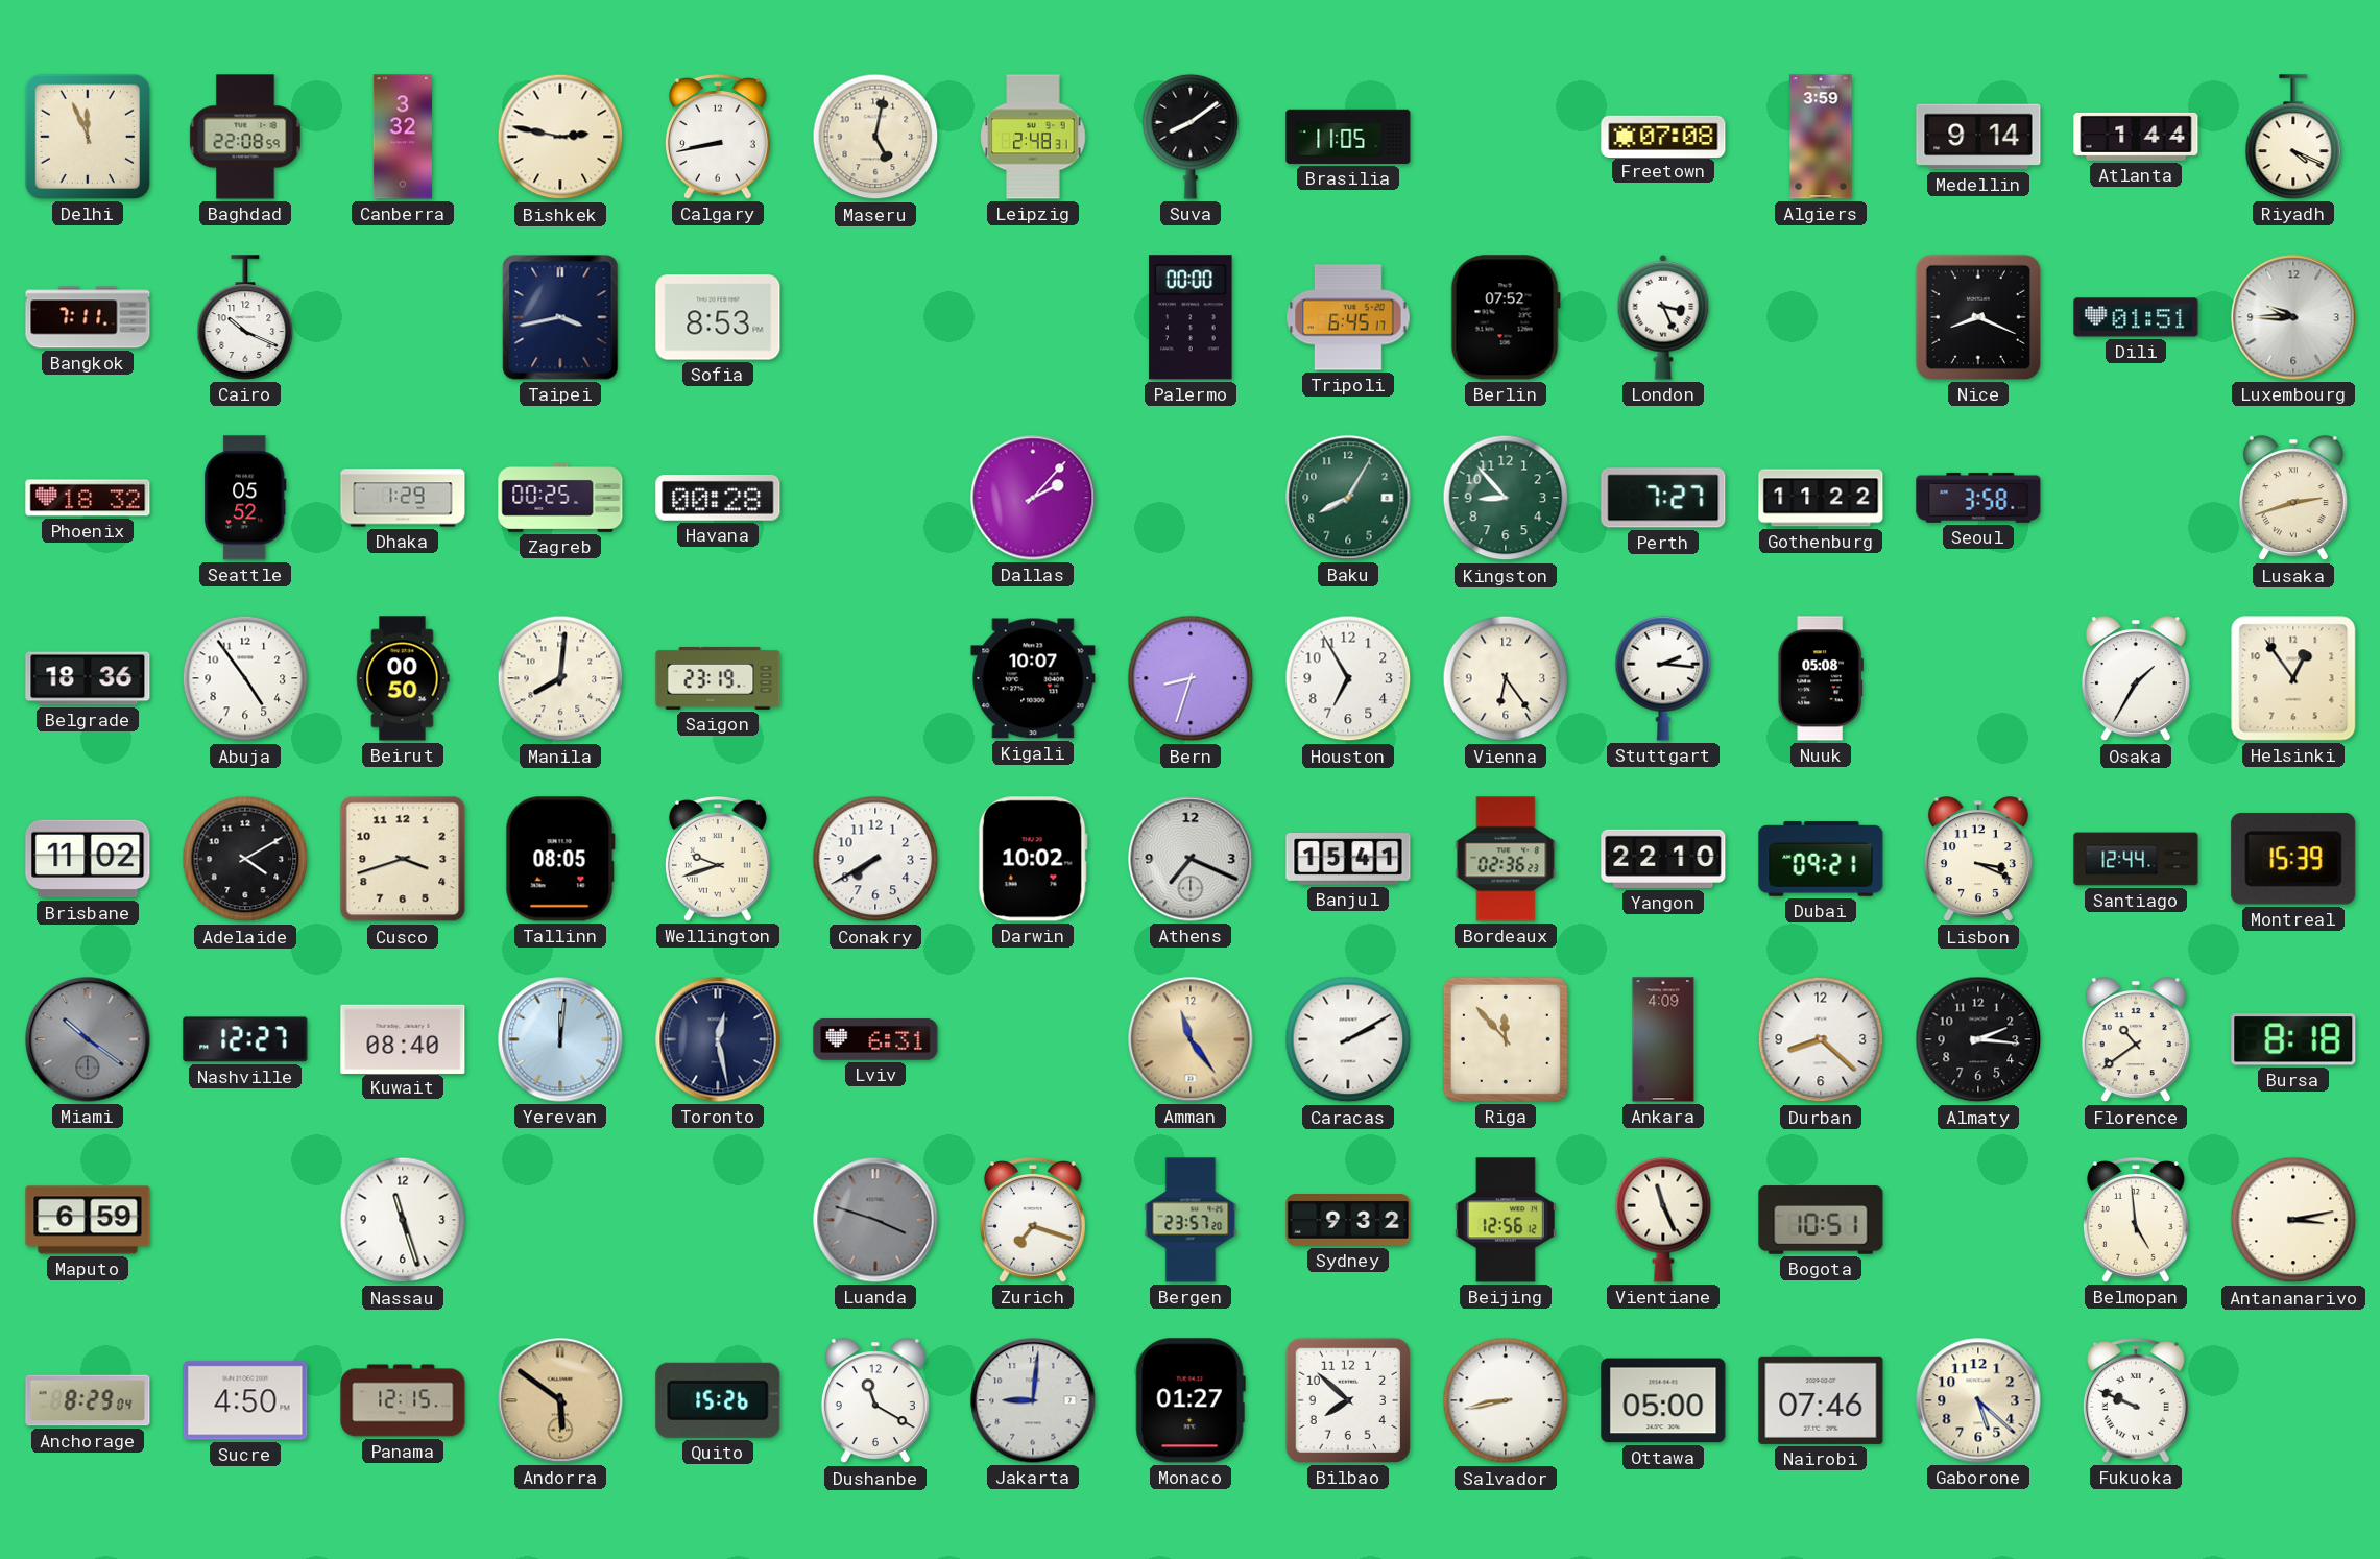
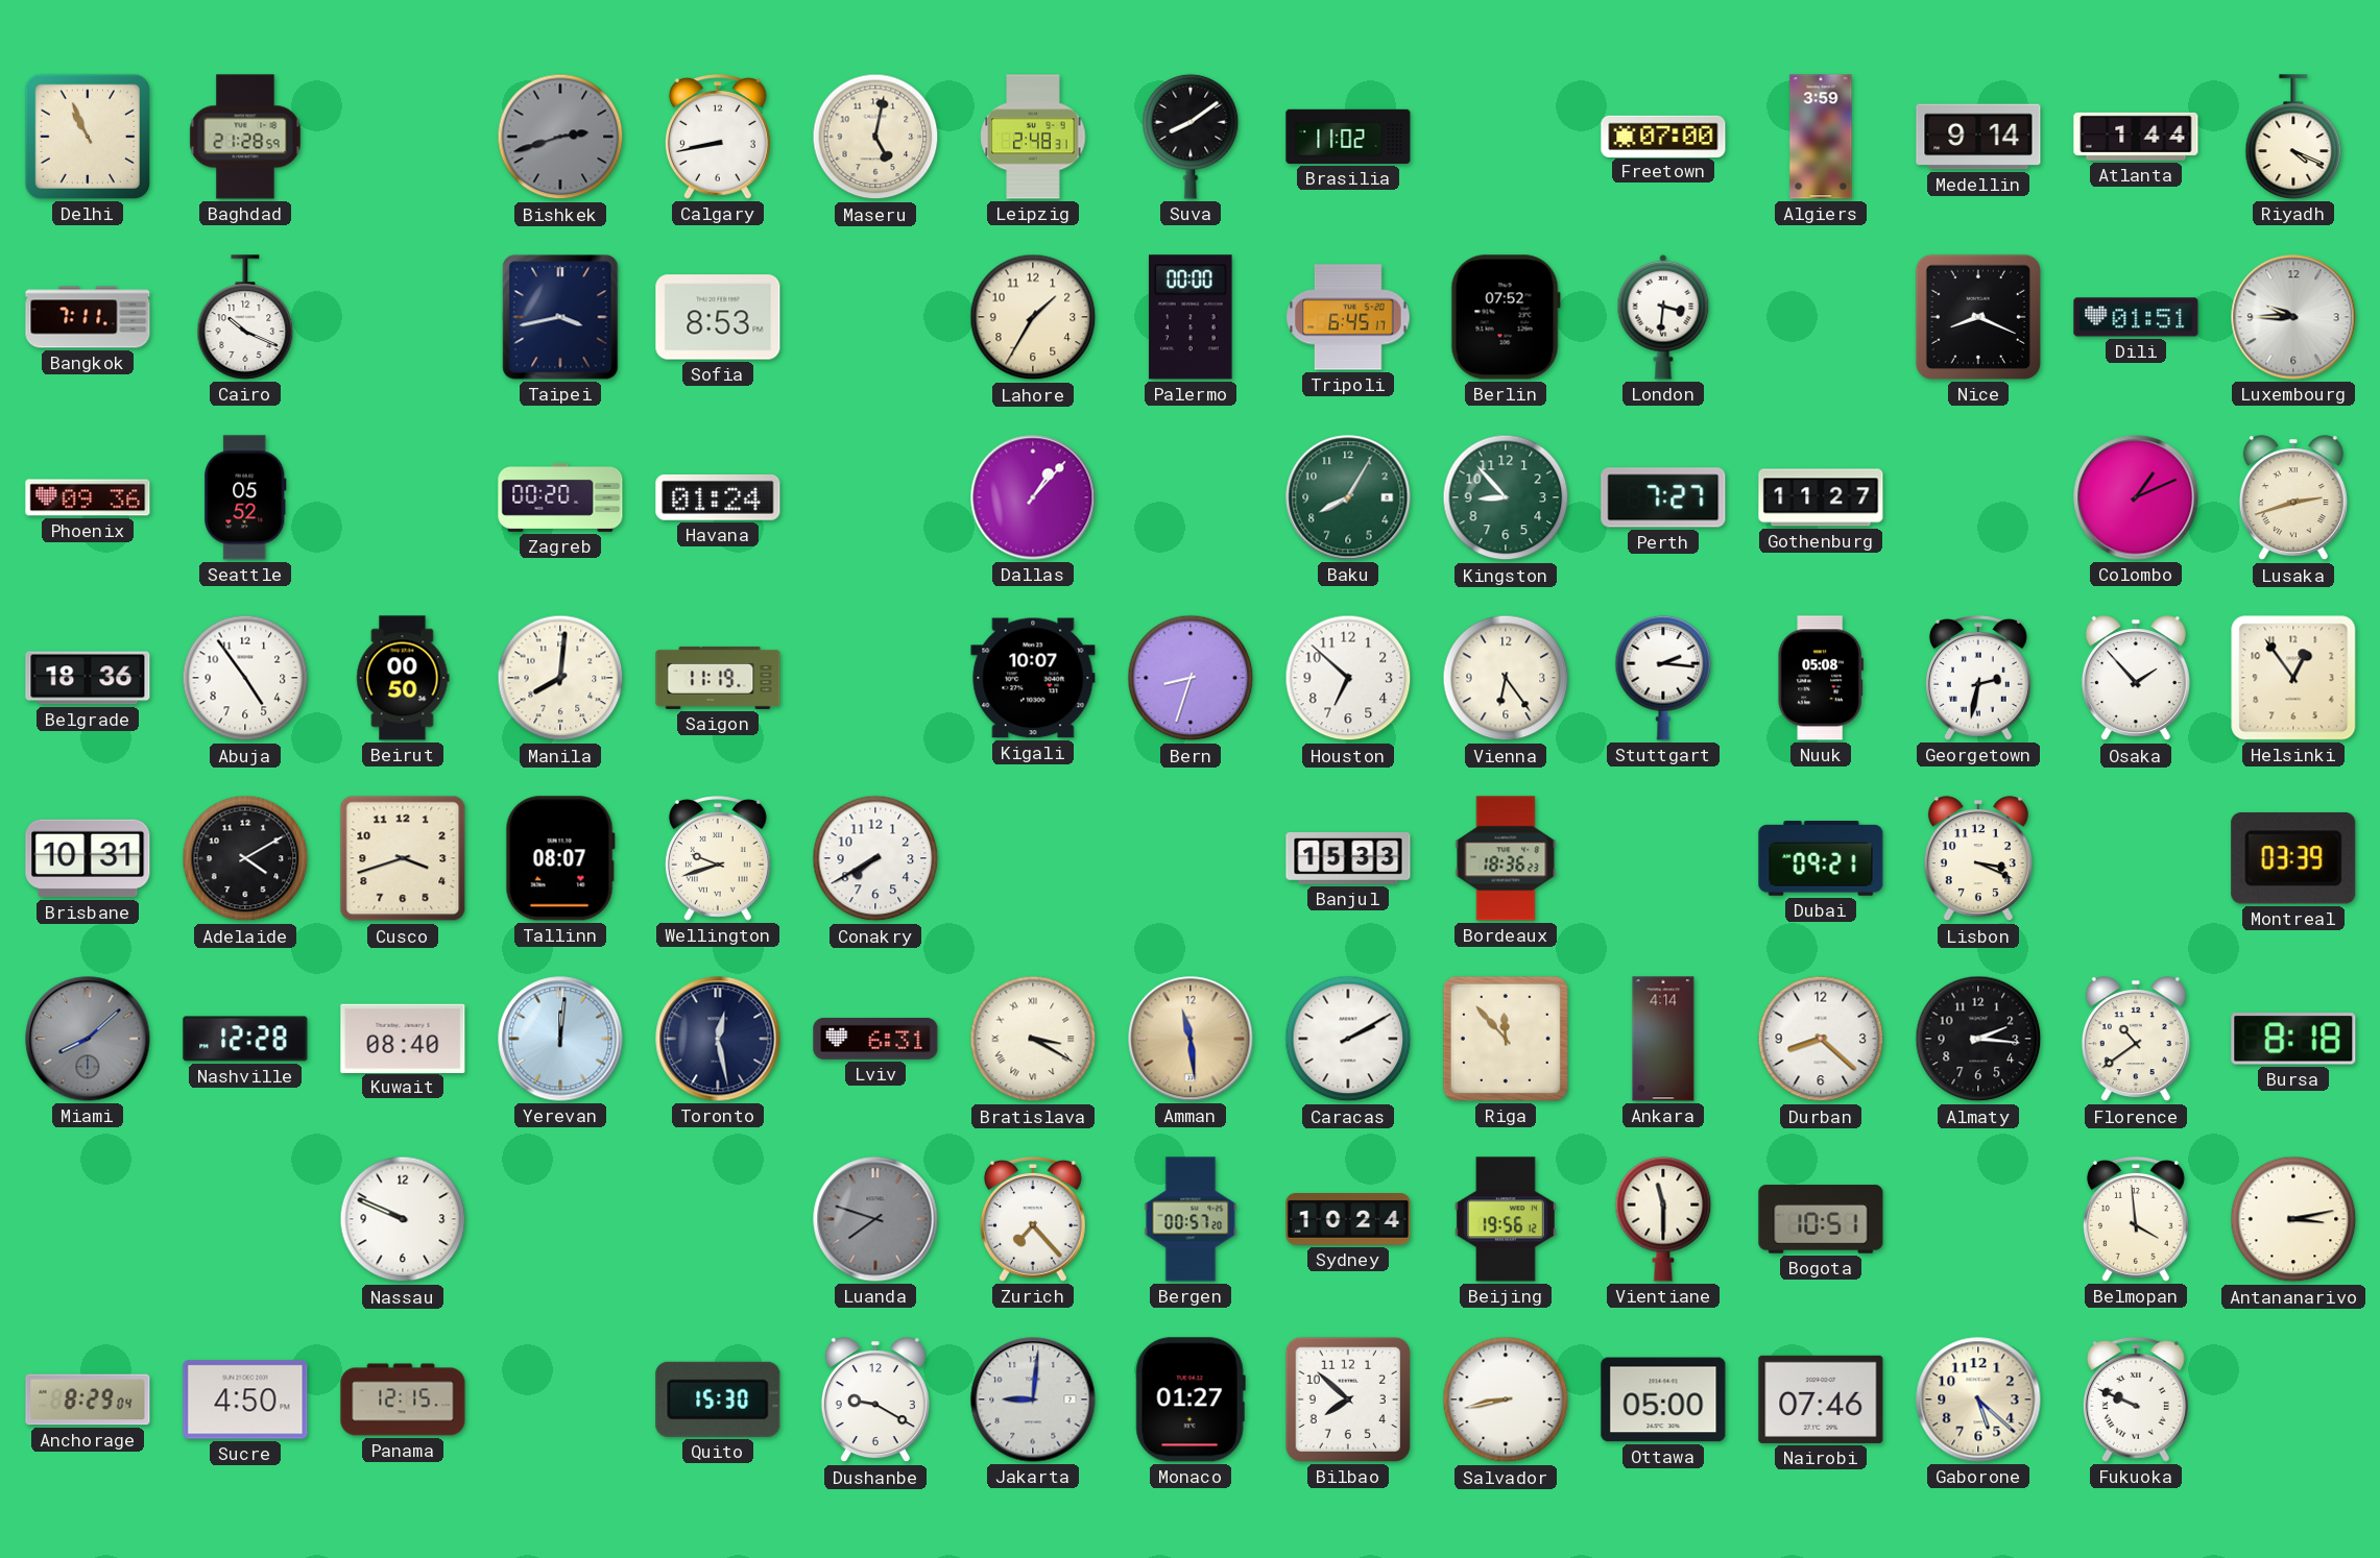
Delhi: 11:56 -> 10:56 (87, 137)
Baghdad: 22:08 -> 21:28 (245, 137)
Canberra: 3:32 -> none (402, 137)
Bishkek: 2:47 -> 2:42 (560, 137)
Bishkek dial: cream -> grey (560, 137)
Brasilia: 11:05 -> 11:02 (1348, 137)
Freetown: 07:08 -> 07:00 (1663, 136)
Lahore: none -> 1:35 (1033, 317)
London: 3:26 -> 3:31 (1663, 317)
Phoenix: 18:32 -> 09:36 (88, 497)
Dhaka: 1:29 -> none (403, 498)
Zagreb: 00:25 -> 00:20 (560, 497)
Havana: 00:28 -> 01:24 (718, 497)
Dallas: 2:07 -> 1:07 (1033, 497)
Gothenburg: 11:22 -> 11:27 (1821, 497)
Seoul: 3:58 -> none (1978, 498)
Colombo: none -> 1:11 (2136, 497)
Saigon: 23:19 -> 11:19 (718, 678)
Houston: 6:55 -> 6:52 (1348, 678)
Georgetown: none -> 2:32 (1978, 679)
Osaka: 1:35 -> 1:53 (2136, 679)
Brisbane: 11:02 -> 10:31 (88, 858)
Tallinn: 08:05 -> 08:07 (560, 858)
Darwin: 10:02 -> none (1033, 859)
Athens: 7:19 -> none (1191, 859)
Banjul: 15:41 -> 15:33 (1348, 859)
Bordeaux: 02:36 -> 18:36 (1506, 858)
Yangon: 22:10 -> none (1663, 859)
Santiago: 12:44 -> none (2136, 859)
Montreal: 15:39 -> 03:39 (2293, 858)
Miami: 10:21 -> 8:08 (88, 1039)
Nashville: 12:27 -> 12:28 (245, 1039)
Bratislava: none -> 3:20 (1033, 1039)
Amman: 11:24 -> 11:29 (1191, 1039)
Ankara: 4:09 -> 4:14 (1663, 1039)
Maputo: 6:59 -> none (88, 1220)
Nassau: 11:27 -> 9:49 (403, 1219)
Luanda: 3:48 -> 7:48 (875, 1219)
Zurich: 7:18 -> 7:23 (1033, 1220)
Bergen: 23:57 -> 00:57 (1191, 1219)
Sydney: 9:32 -> 10:24 (1348, 1220)
Beijing: 12:56 -> 19:56 (1506, 1219)
Vientiane: 11:26 -> 11:30 (1663, 1219)
Belmopan: 4:59 -> 3:59 (2136, 1220)
Andorra: 5:51 -> none (560, 1400)
Quito: 15:26 -> 15:30 (718, 1399)
Dushanbe: 11:20 -> 9:20 (875, 1401)
